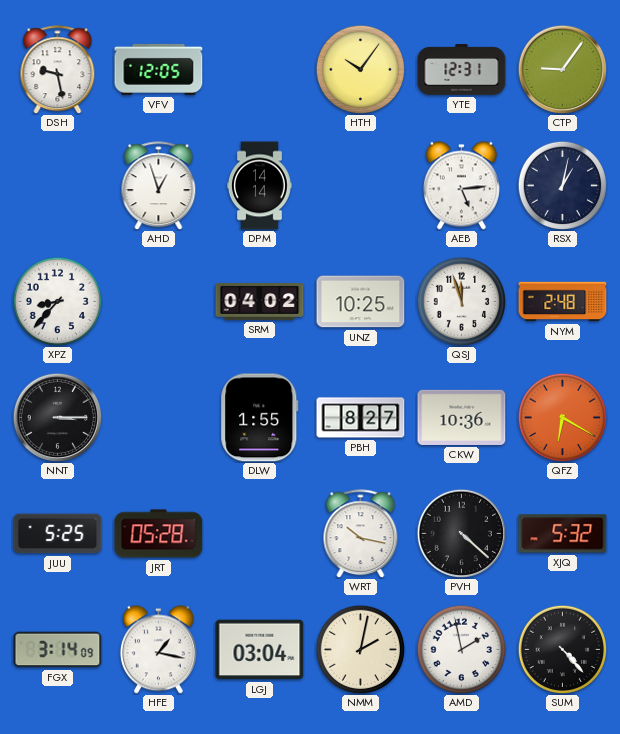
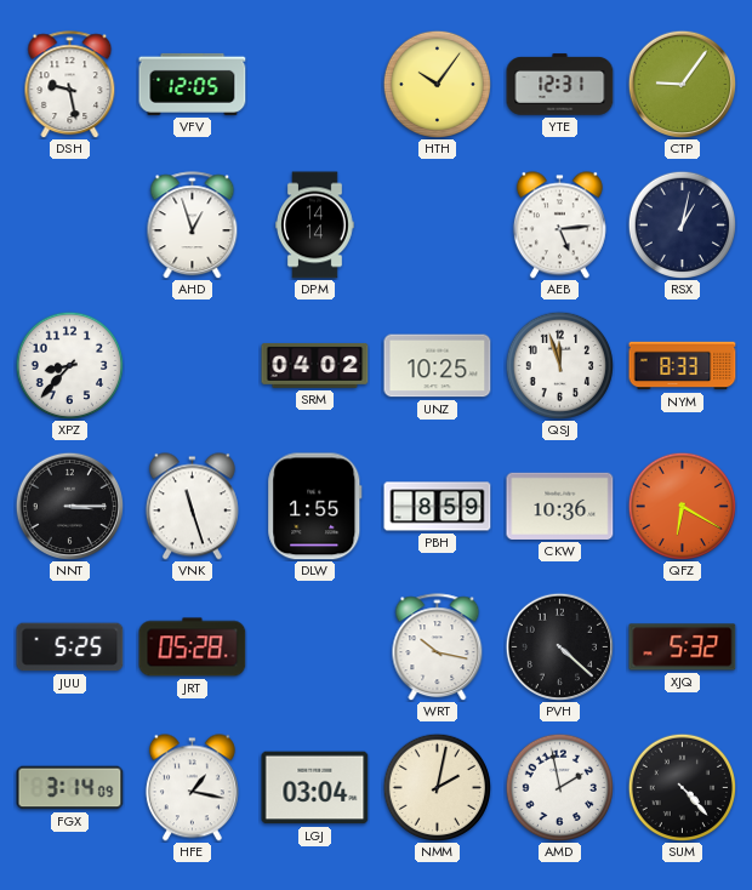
NYM: 2:48 -> 8:33 (683, 366)
VNK: none -> 11:27 (192, 507)
PBH: 8:27 -> 8:59 (438, 507)
